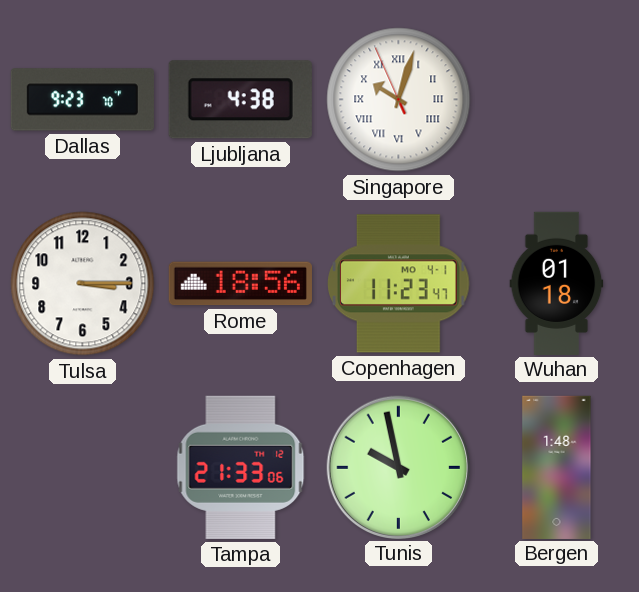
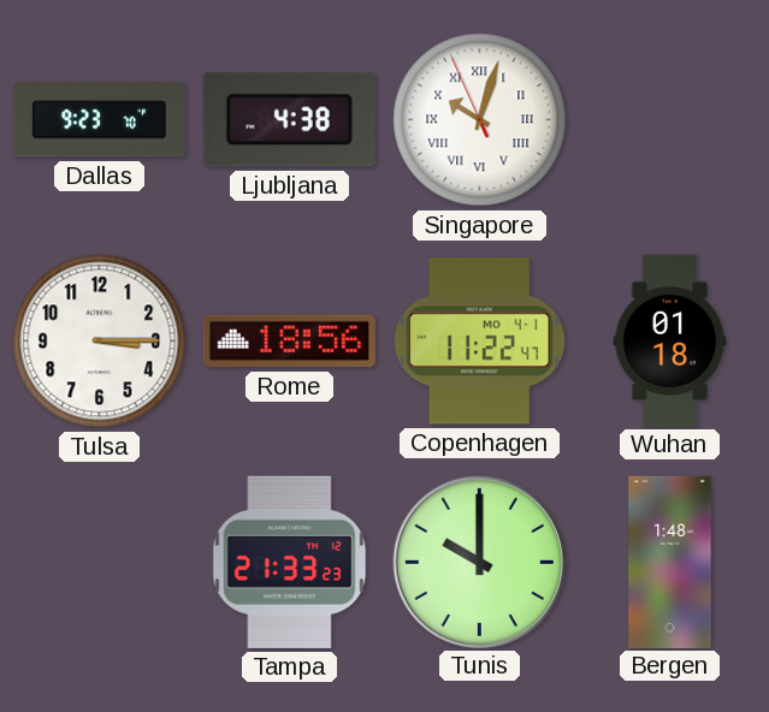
Copenhagen: 11:23 -> 11:22 (480, 342)
Tampa: 21:33:06 -> 21:33:23 (290, 562)
Tunis: 9:58 -> 10:00 (479, 562)
